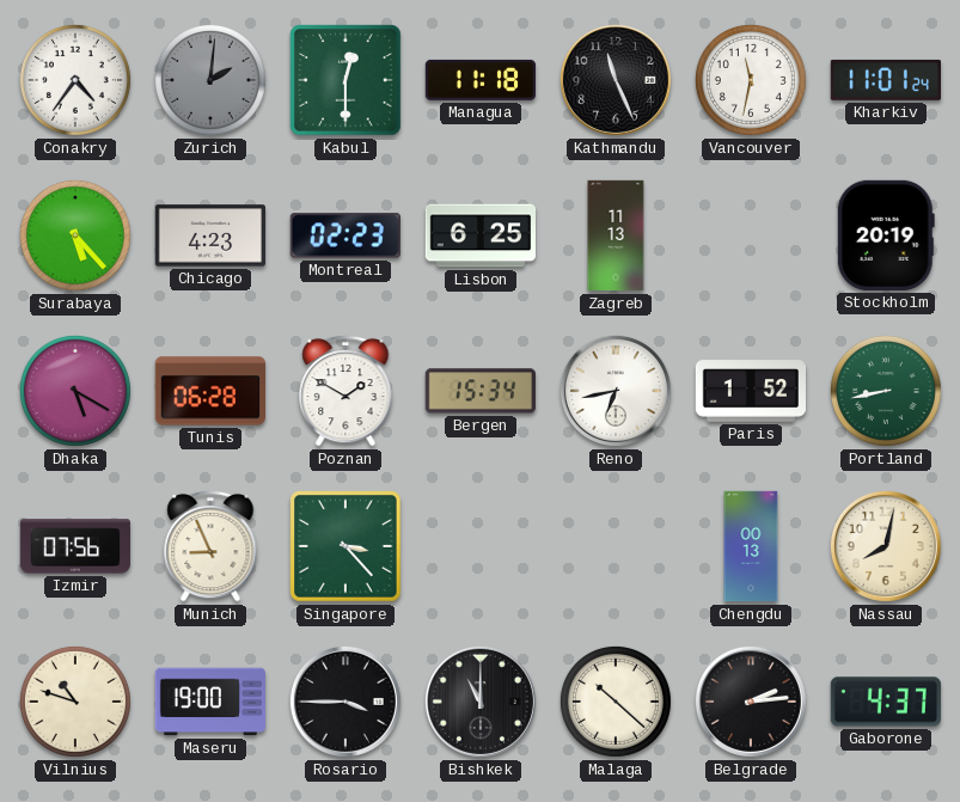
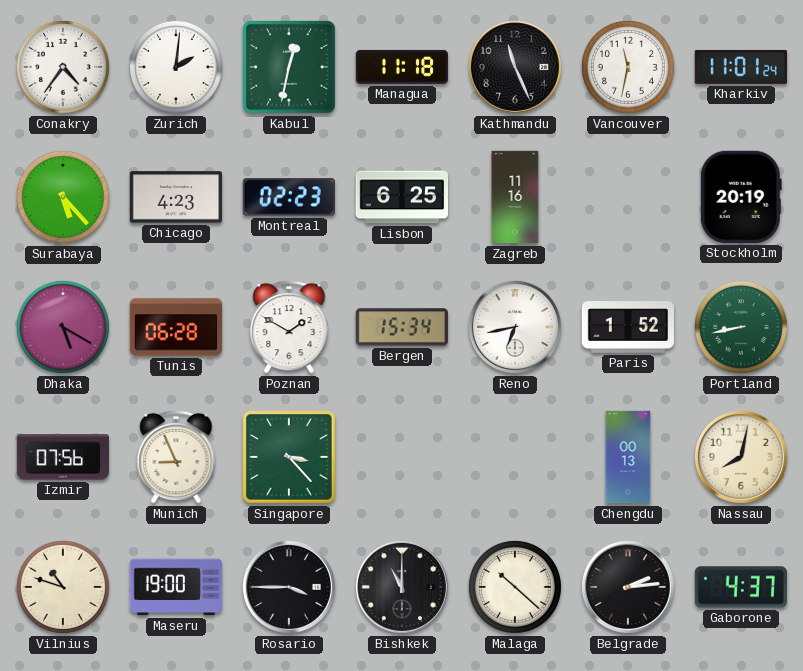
Zurich dial: grey -> white (176, 67)
Kabul: 12:30 -> 12:32 (289, 67)
Zagreb: 11:13 -> 11:16 (515, 197)
